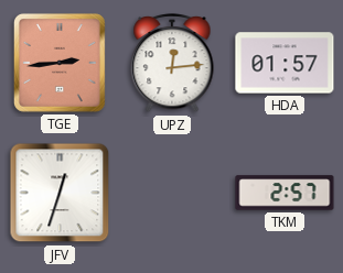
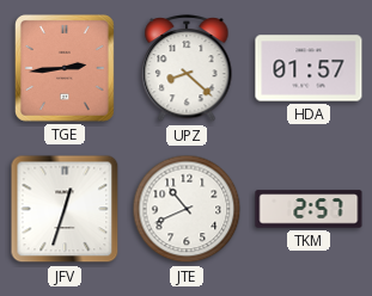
UPZ: 12:14 -> 8:22 (187, 69)
JTE: none -> 10:41 (187, 209)
